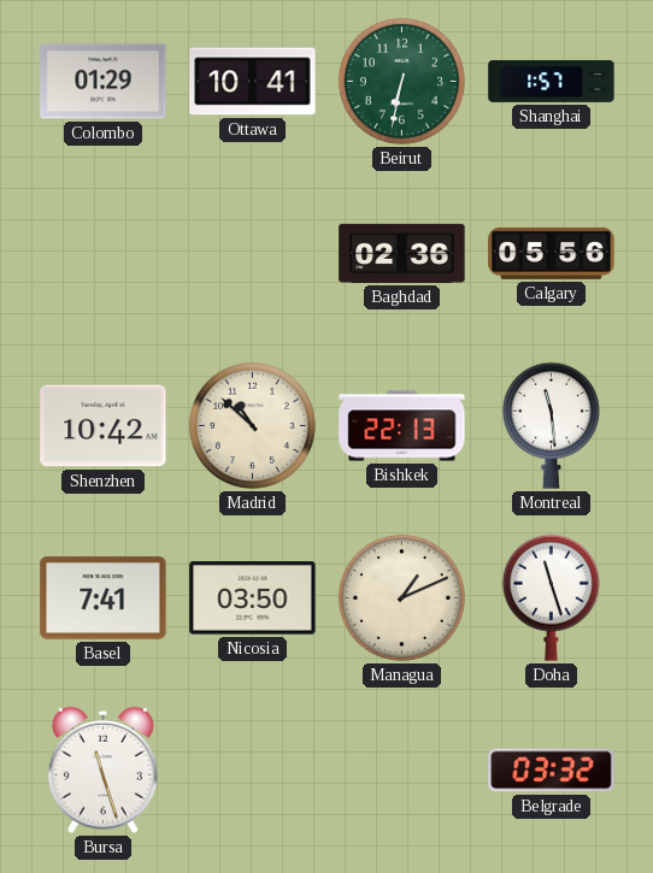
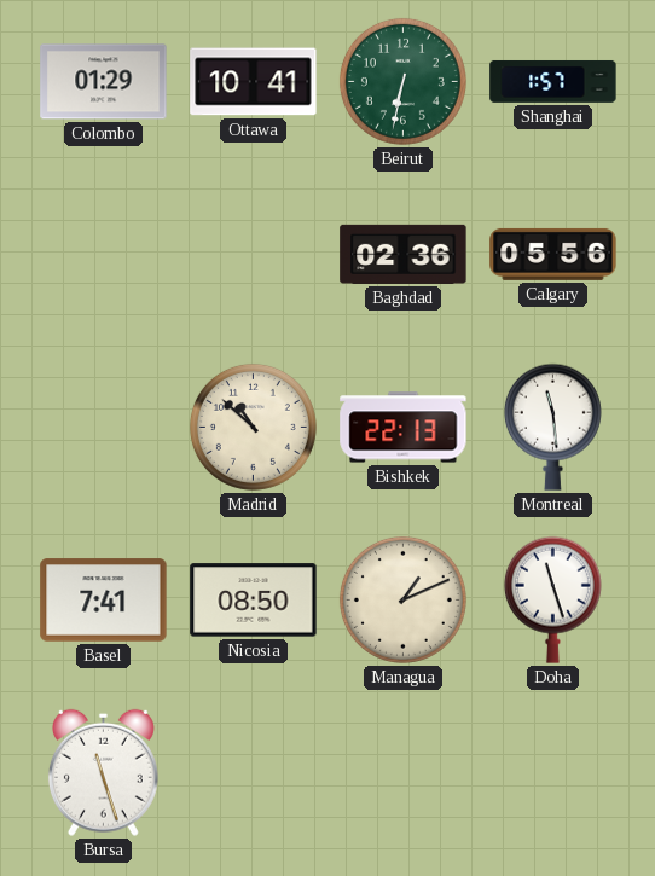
Shenzhen: 10:42 -> none (104, 426)
Nicosia: 03:50 -> 08:50 (254, 601)
Belgrade: 03:32 -> none (552, 771)
